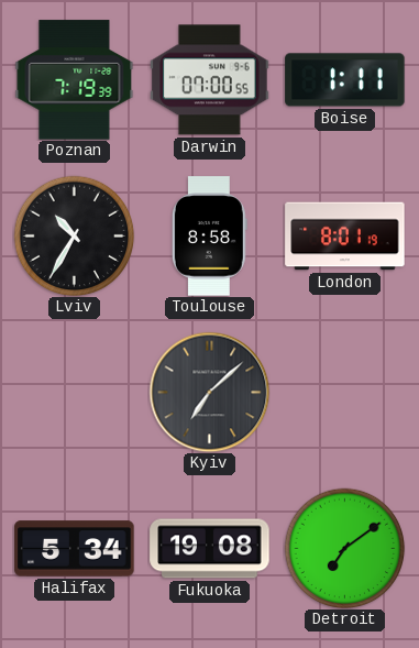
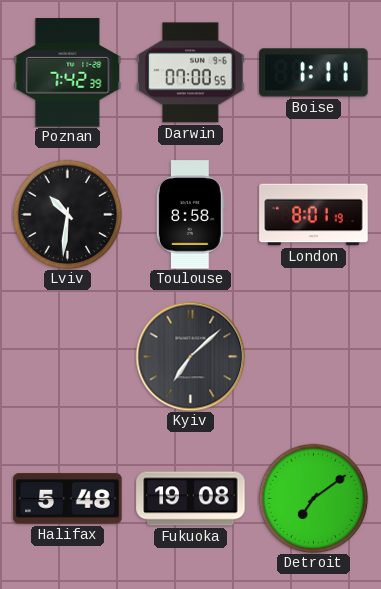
Poznan: 7:19 -> 7:42 (68, 73)
Lviv: 10:35 -> 10:31 (67, 214)
Halifax: 5:34 -> 5:48 (68, 499)
